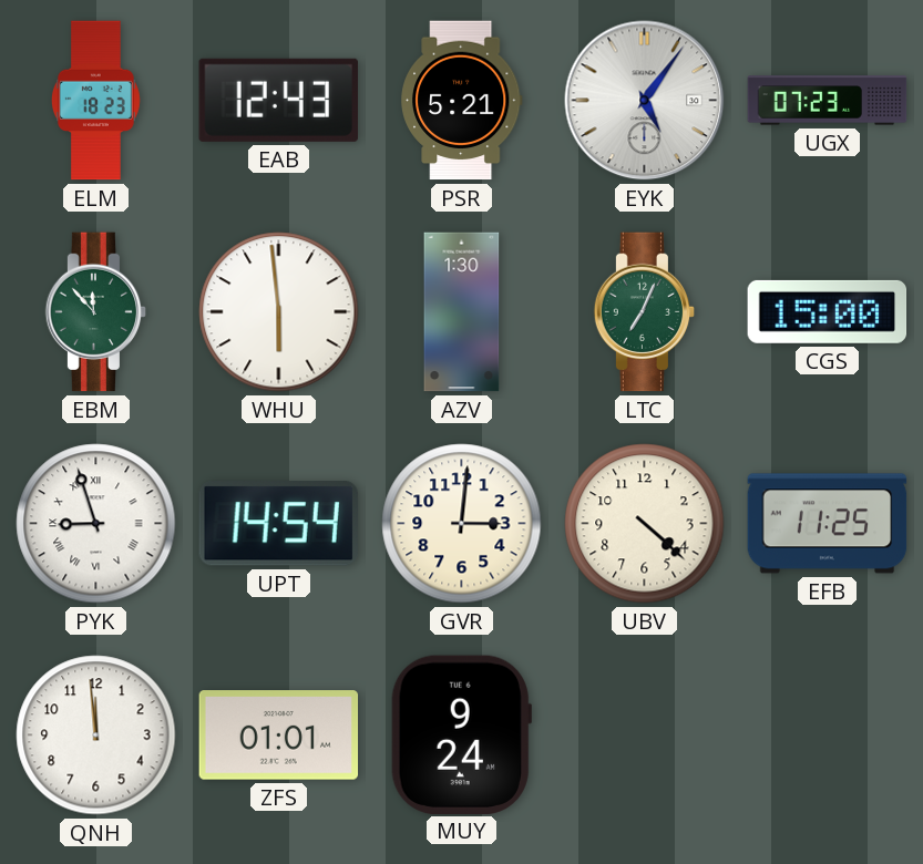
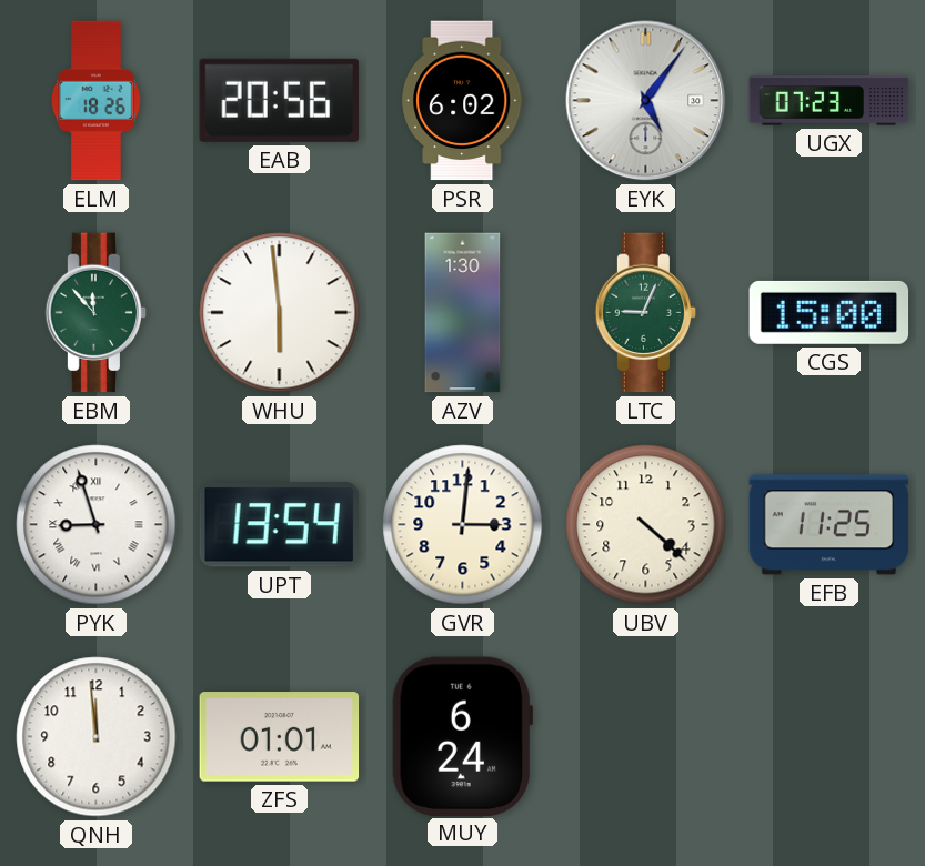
ELM: 18:23 -> 18:26 (95, 101)
EAB: 12:43 -> 20:56 (279, 100)
PSR: 5:21 -> 6:02 (462, 101)
LTC: 7:04 -> 9:04 (646, 313)
UPT: 14:54 -> 13:54 (279, 525)
MUY: 9:24 -> 6:24 (462, 736)
